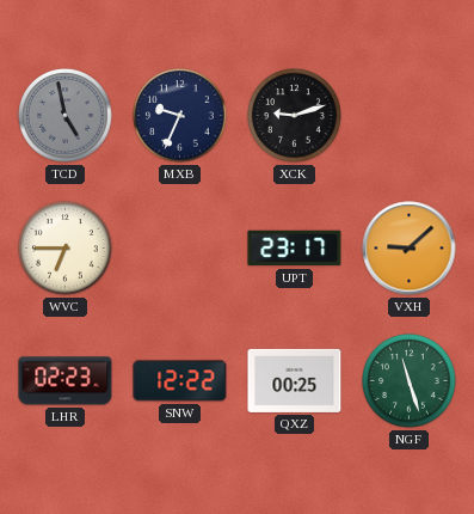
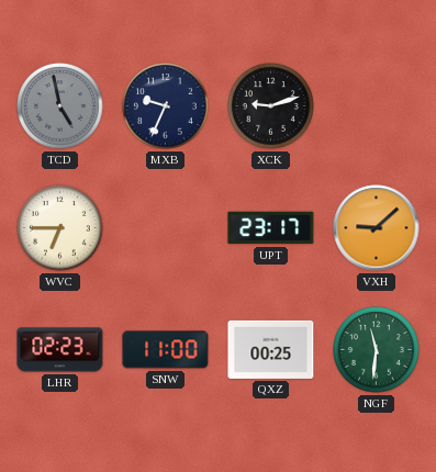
SNW: 12:22 -> 11:00 (166, 350)
NGF: 11:27 -> 11:31 (377, 350)
